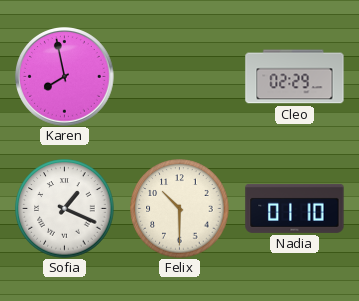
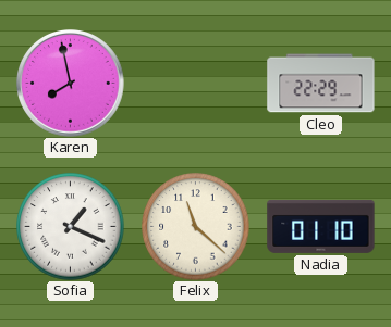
Cleo: 02:29 -> 22:29 (321, 84)
Felix: 10:30 -> 11:22 (196, 227)
